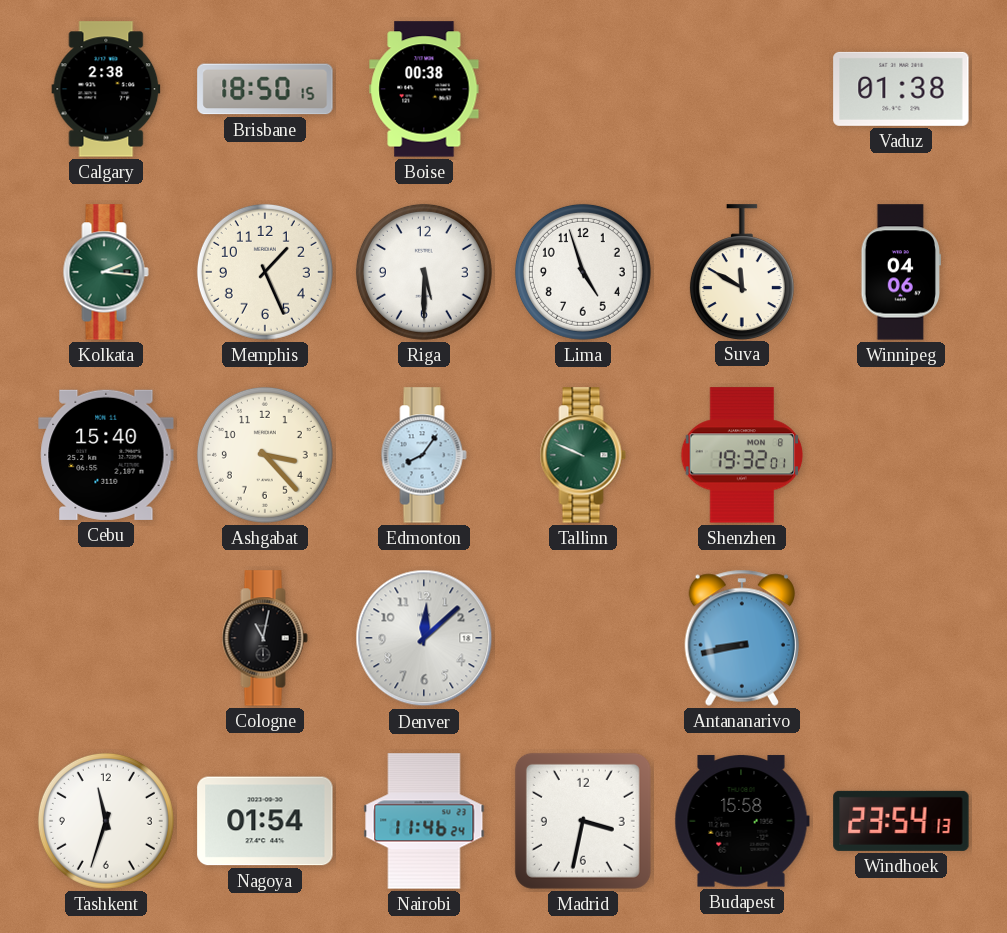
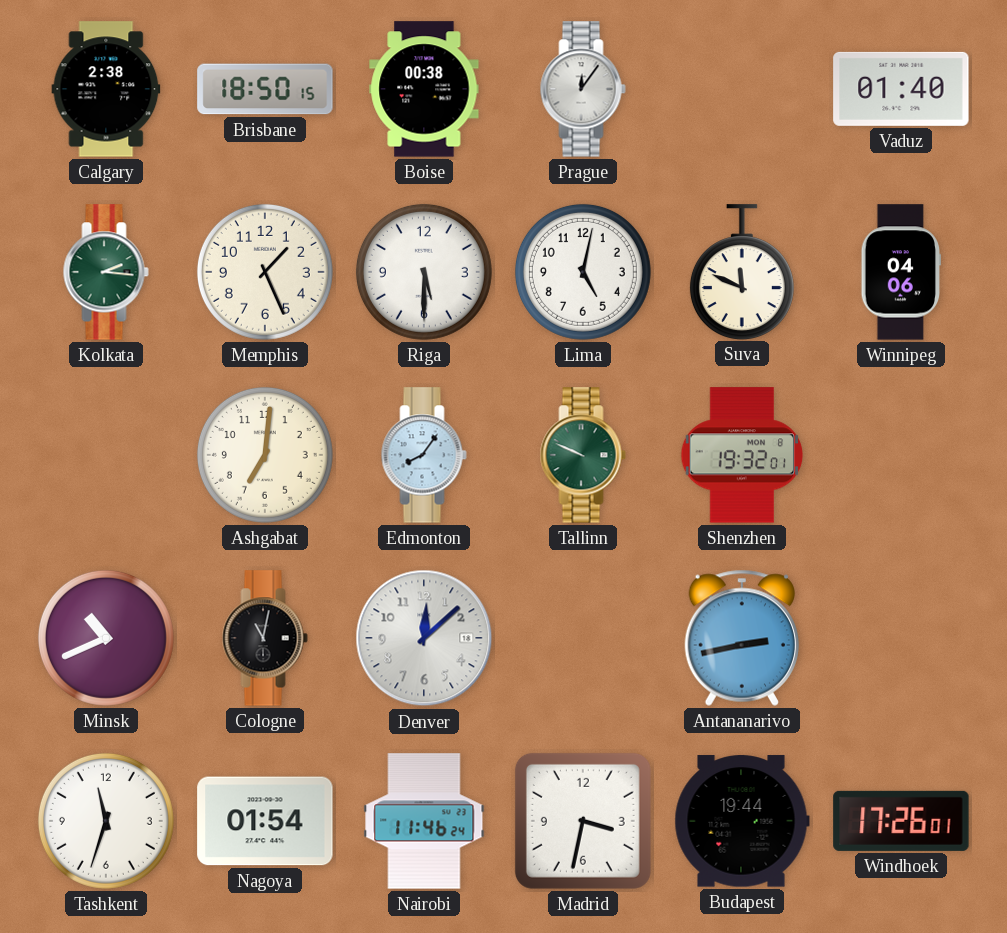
Prague: none -> 12:06 (583, 89)
Vaduz: 01:38 -> 01:40 (901, 89)
Lima: 4:57 -> 5:02 (583, 272)
Suva: 11:50 -> 11:49 (742, 272)
Cebu: 15:40 -> none (106, 455)
Ashgabat: 3:23 -> 7:01 (265, 455)
Minsk: none -> 10:41 (106, 638)
Antananarivo: 8:43 -> 2:43 (741, 638)
Budapest: 15:58 -> 19:44 (742, 821)
Windhoek: 23:54 -> 17:26 (901, 821)
